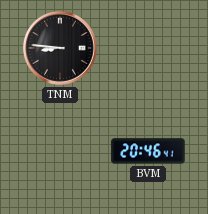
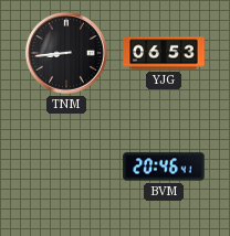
TNM: 8:46 -> 8:44 (66, 53)
YJG: none -> 06:53 (164, 53)
